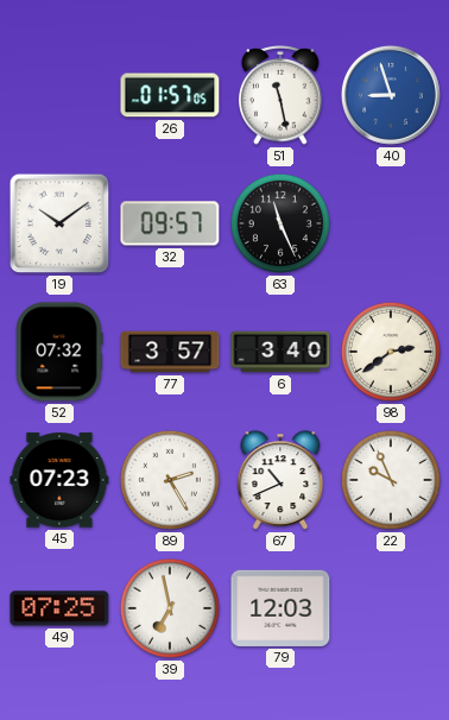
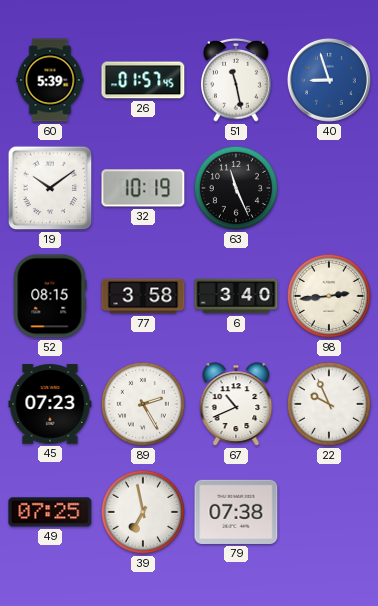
60: none -> 5:39 (50, 80)
26: 01:57:05 -> 01:57:45 (143, 80)
32: 09:57 -> 10:19 (143, 188)
52: 07:32 -> 08:15 (50, 296)
77: 3:57 -> 3:58 (143, 296)
98: 2:39 -> 2:44 (329, 296)
79: 12:03 -> 07:38 (236, 512)
